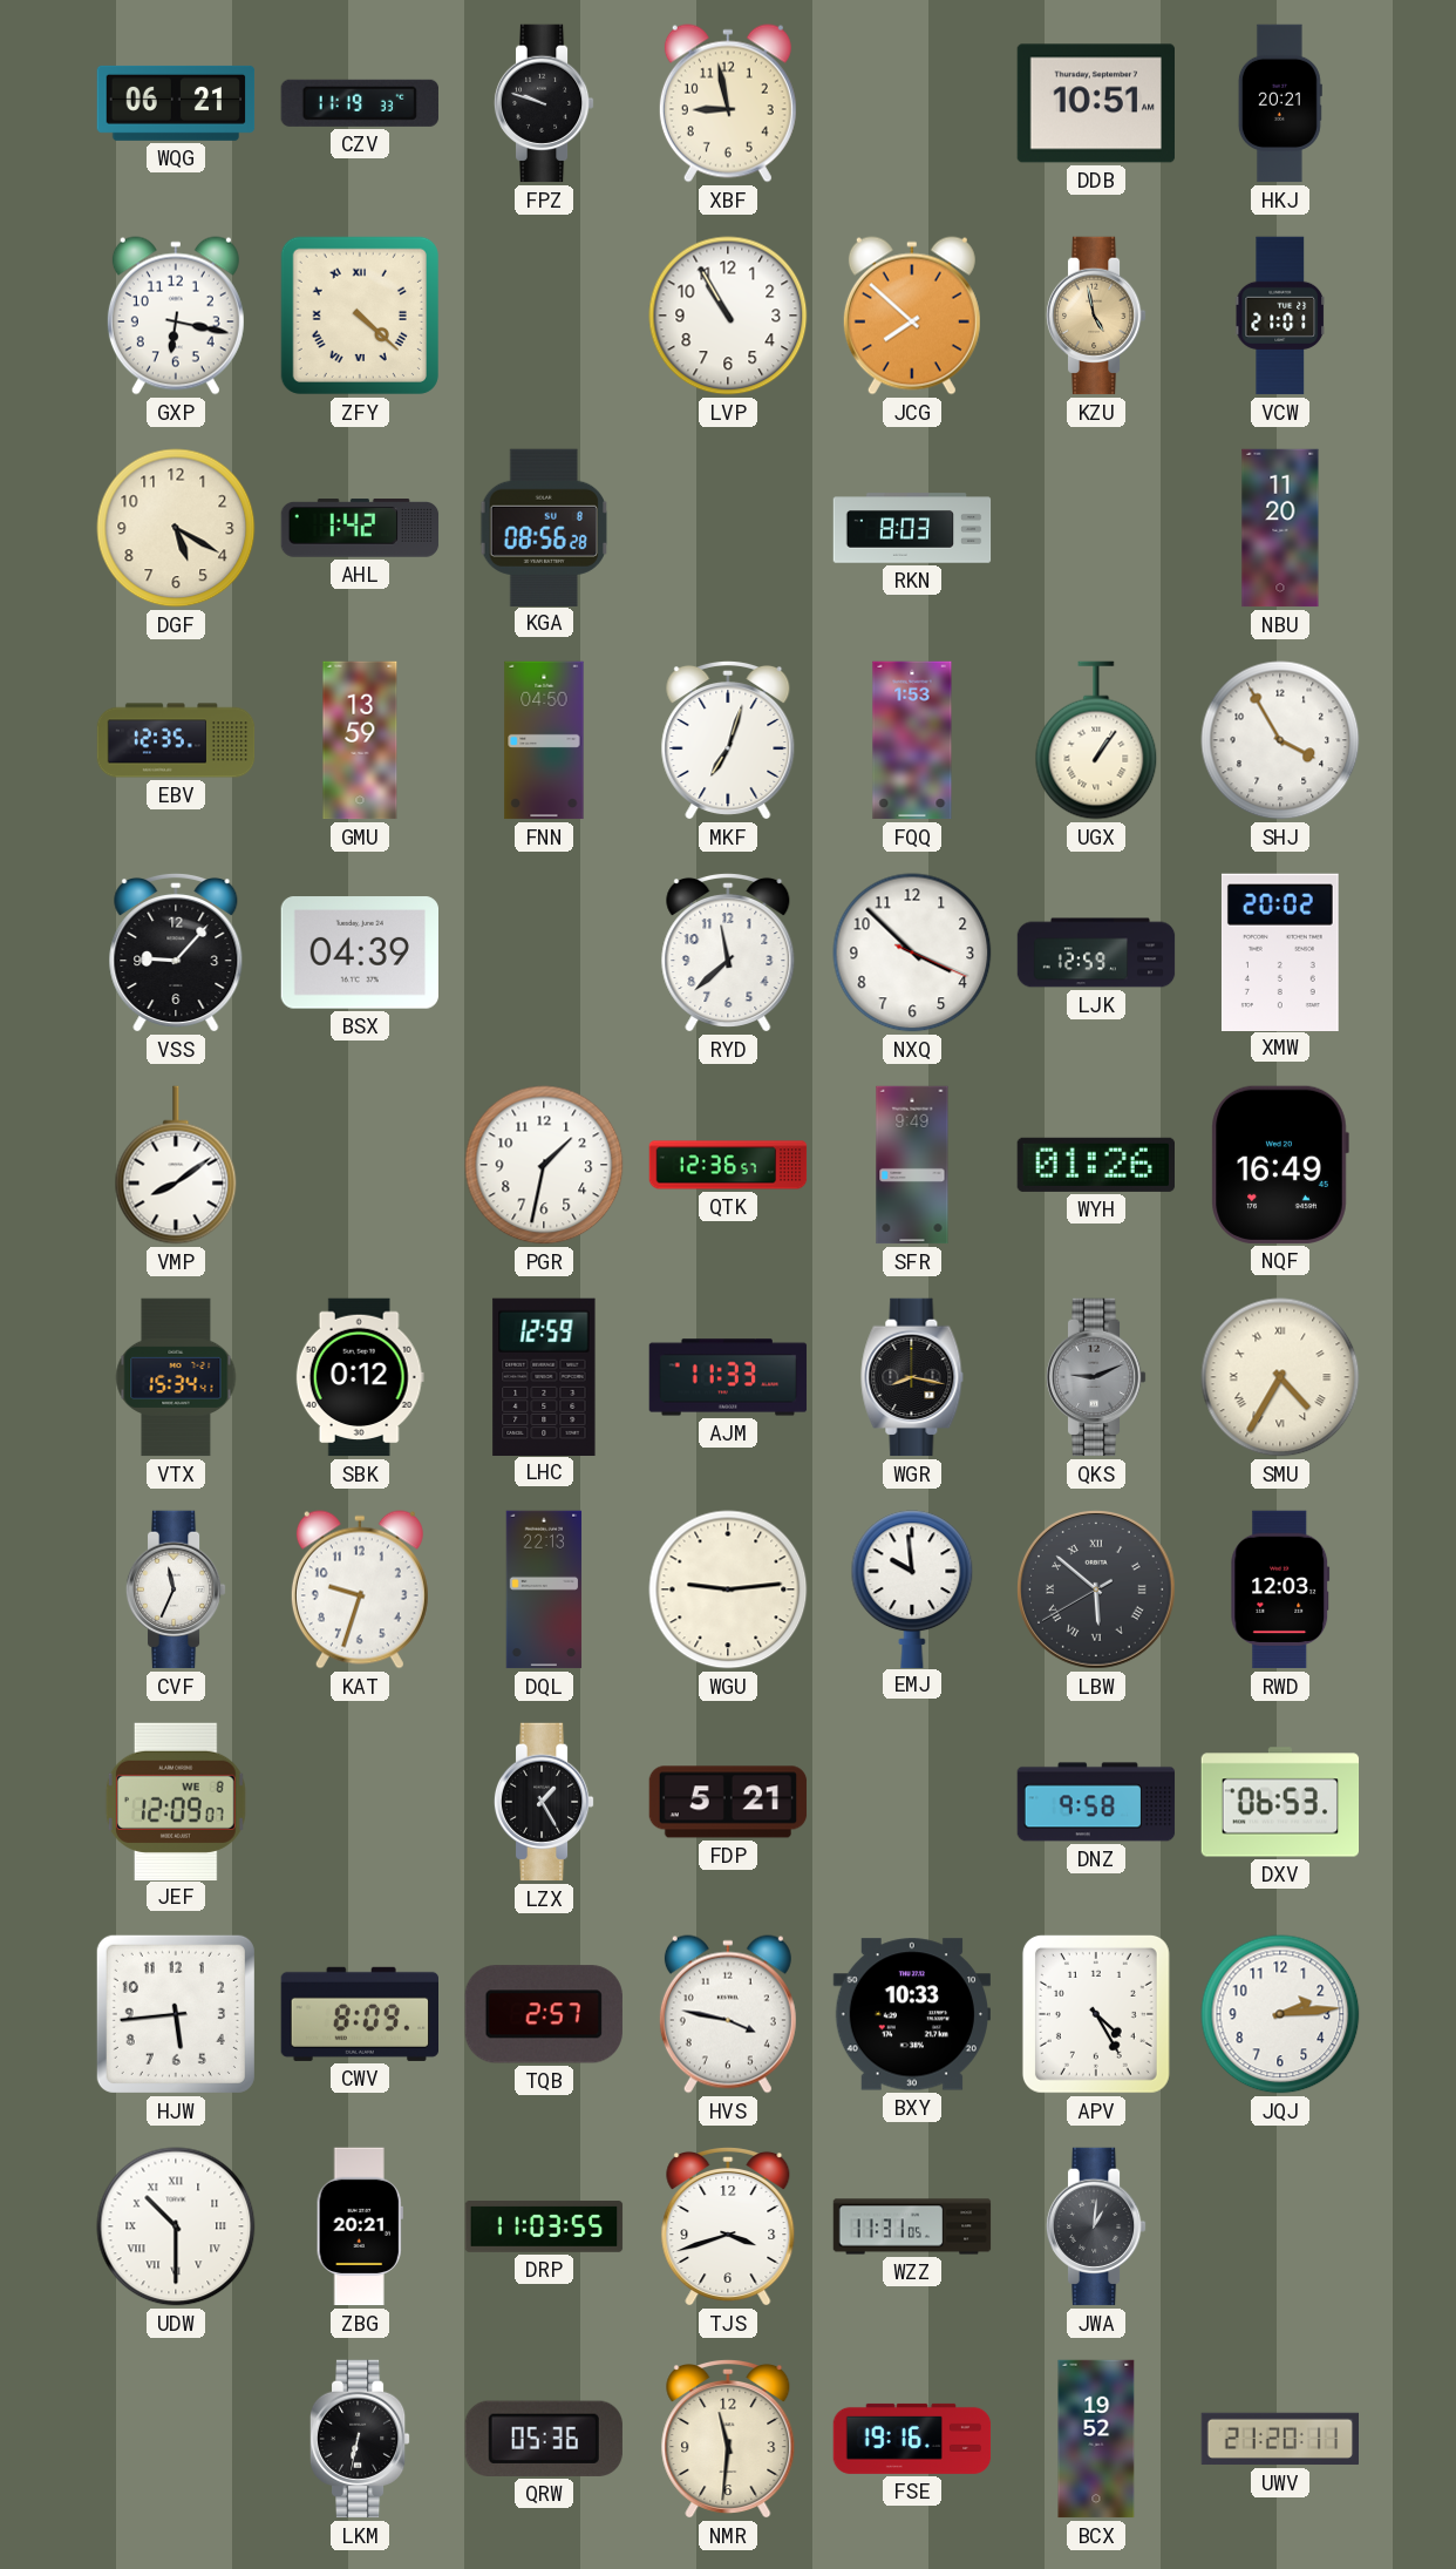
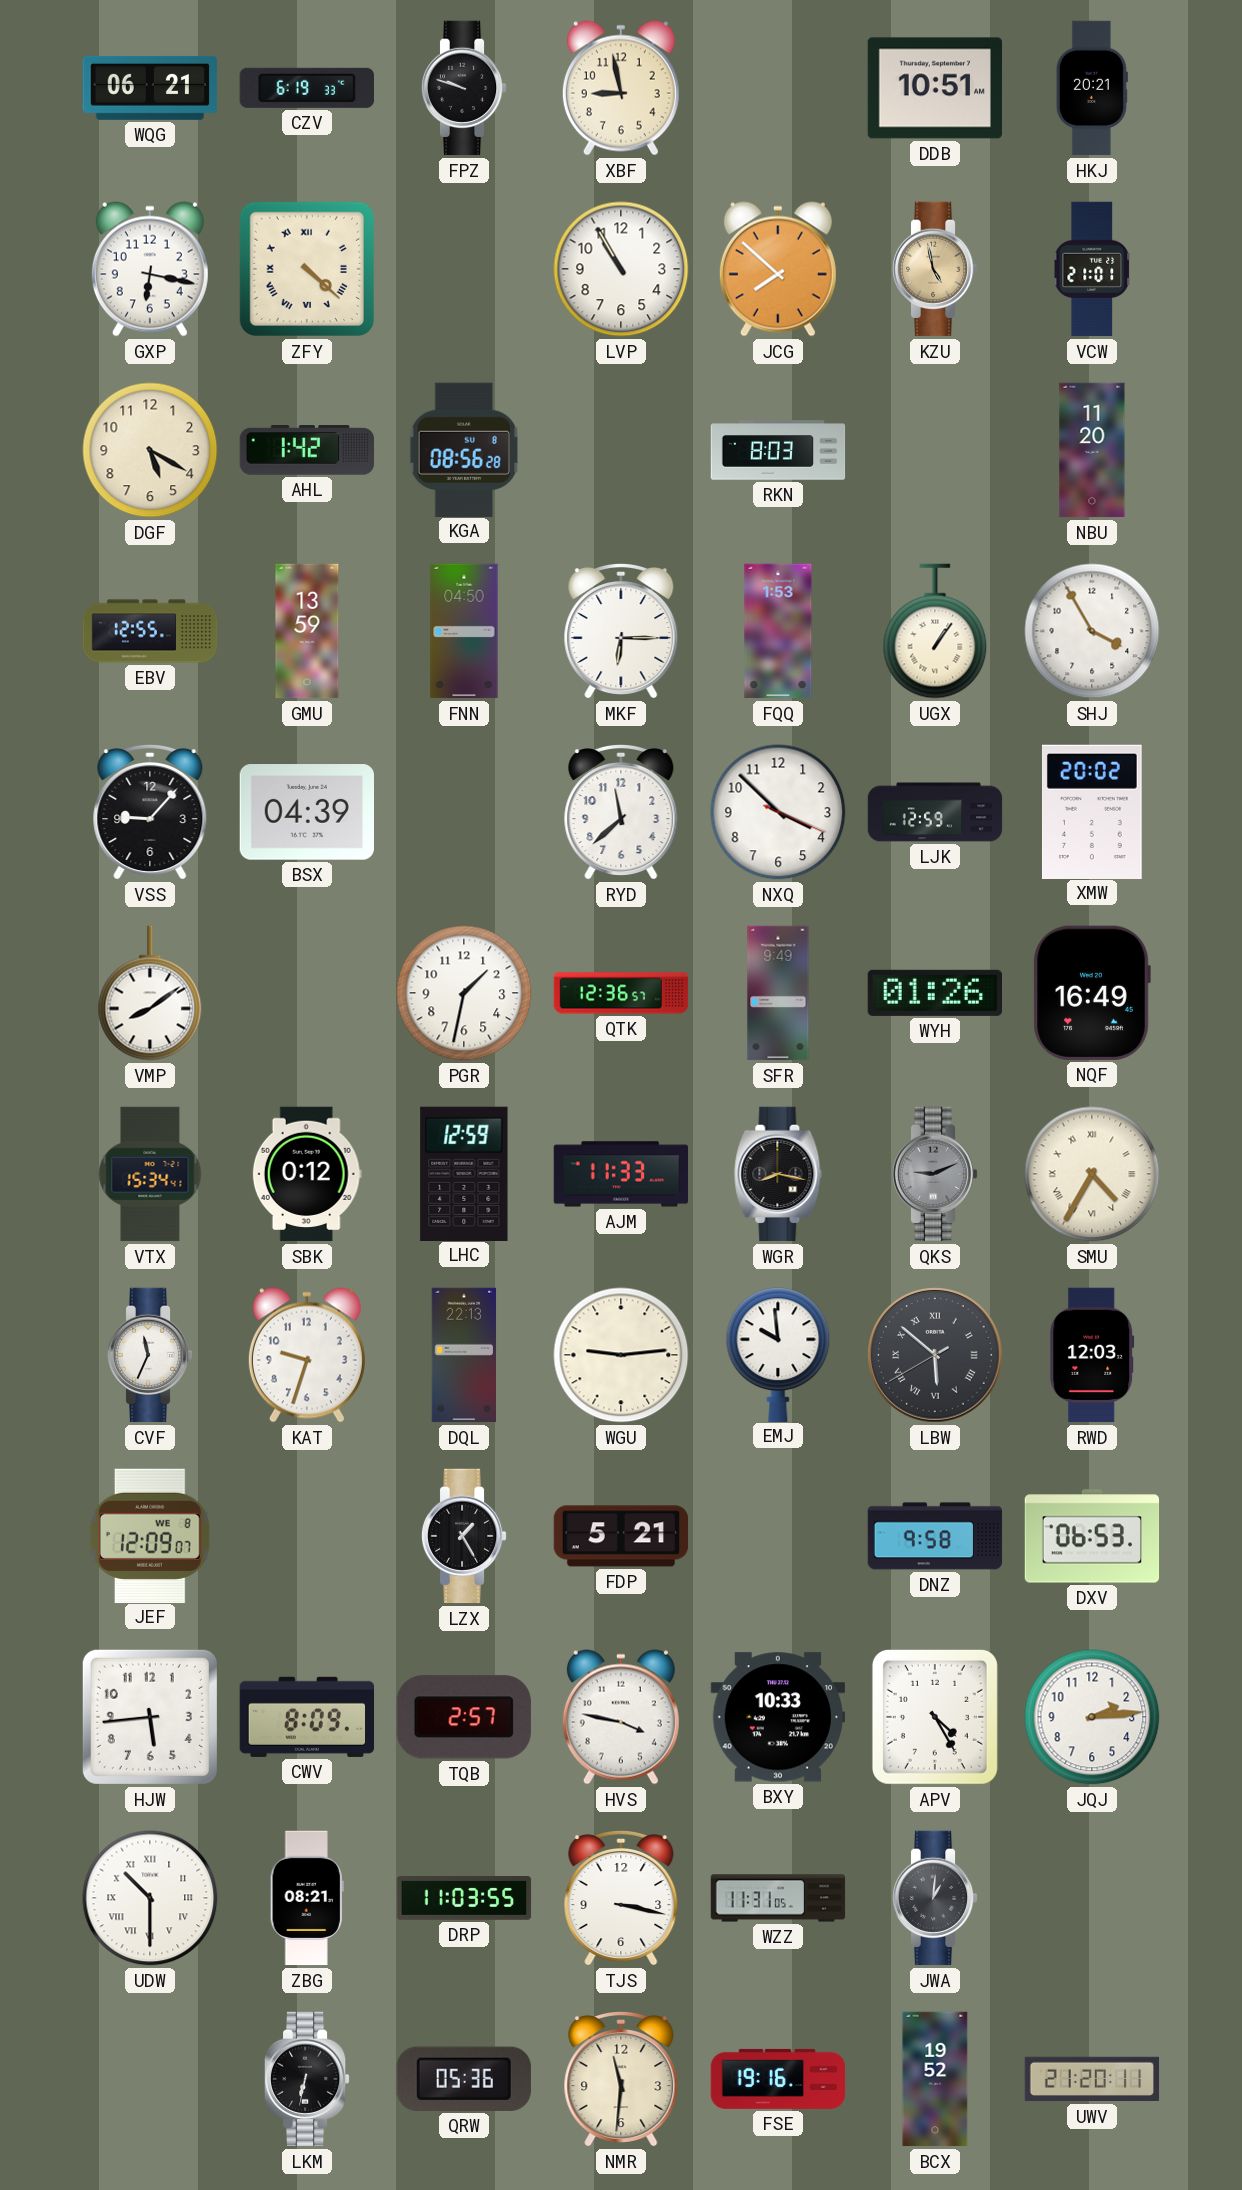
CZV: 11:19 -> 6:19 (307, 88)
EBV: 12:35 -> 12:55 (150, 631)
MKF: 7:03 -> 6:15 (621, 631)
ZBG: 20:21 -> 08:21 (307, 1898)
TJS: 3:42 -> 3:17 (621, 1898)
